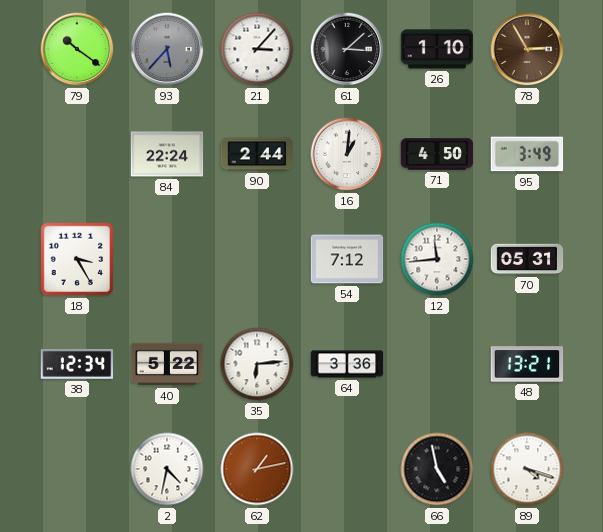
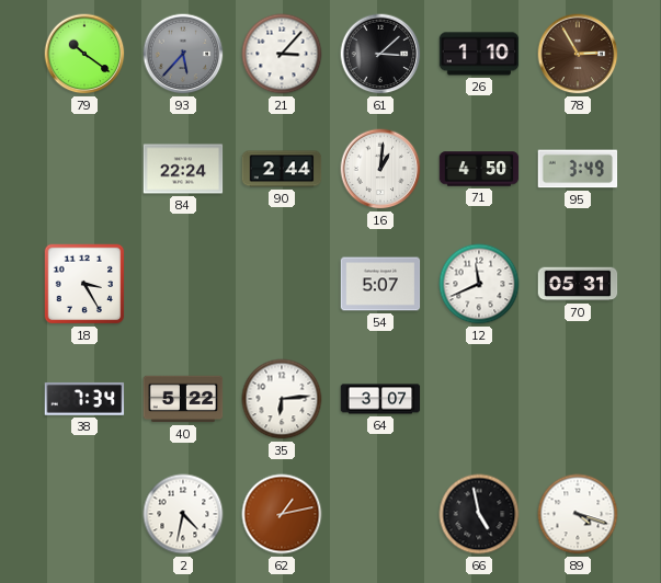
54: 7:12 -> 5:07 (380, 284)
12: 11:44 -> 11:41 (479, 284)
38: 12:34 -> 7:34 (84, 399)
64: 3:36 -> 3:07 (380, 399)
48: 13:21 -> none (527, 364)
